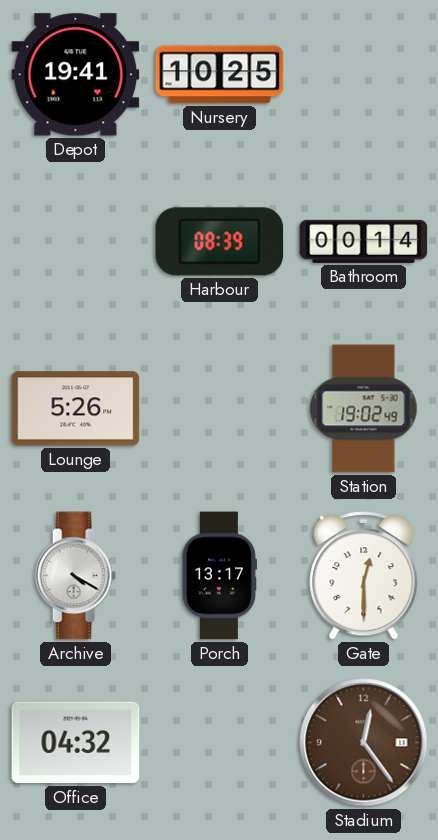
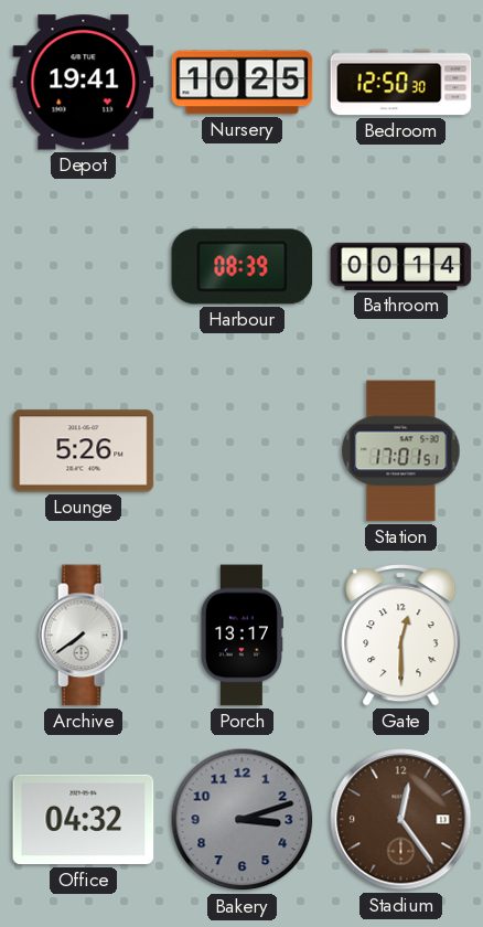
Bedroom: none -> 12:50 (401, 83)
Station: 19:02 -> 17:01 (401, 451)
Archive: 4:20 -> 7:39 (83, 636)
Bakery: none -> 3:12 (243, 820)
